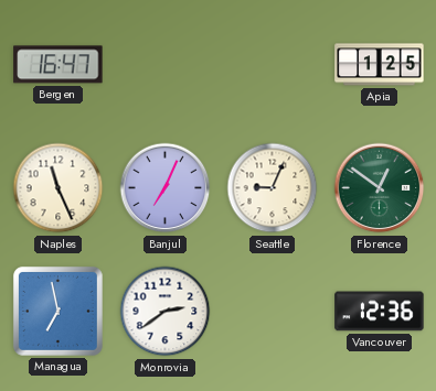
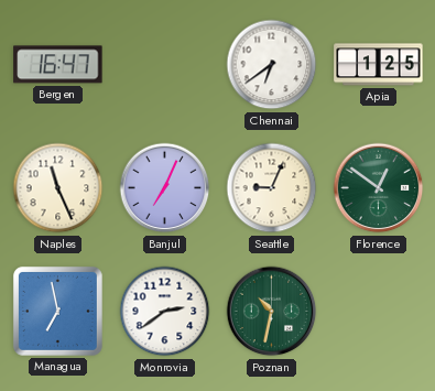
Chennai: none -> 6:39 (272, 65)
Poznan: none -> 10:32 (272, 312)
Vancouver: 12:36 -> none (380, 312)
